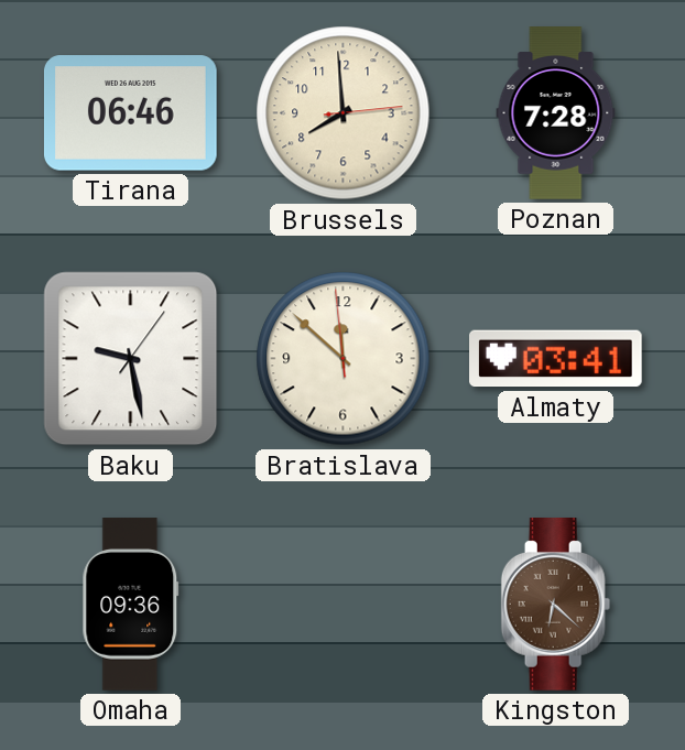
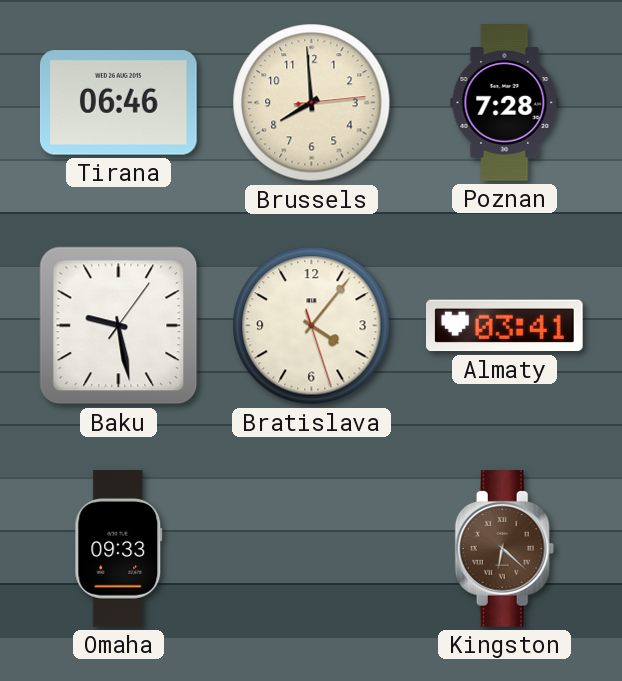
Bratislava: 11:51 -> 4:06 (312, 326)
Omaha: 09:36 -> 09:33 (119, 549)
